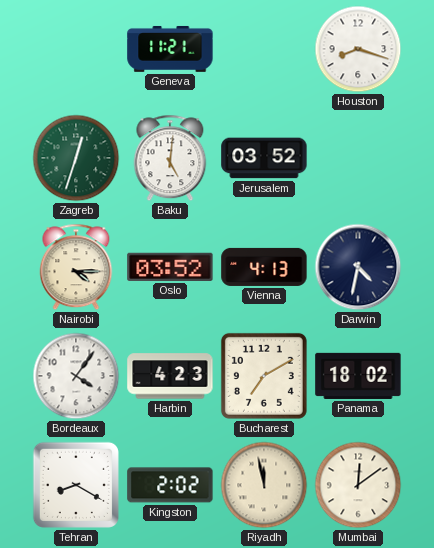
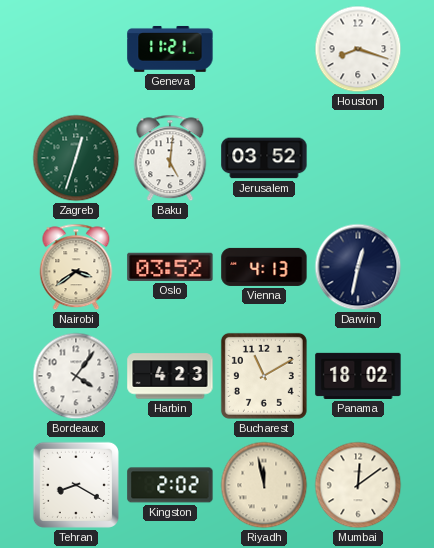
Nairobi: 4:15 -> 3:39 (76, 267)
Darwin: 4:32 -> 12:32 (358, 267)
Bucharest: 7:10 -> 11:10 (264, 376)
